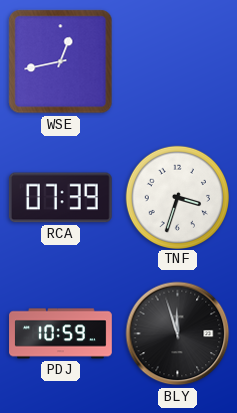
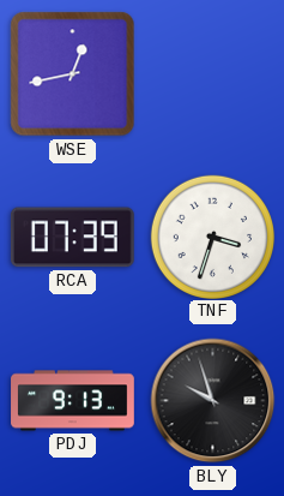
PDJ: 10:59 -> 9:13 (73, 401)
BLY: 11:57 -> 9:57 (213, 401)
